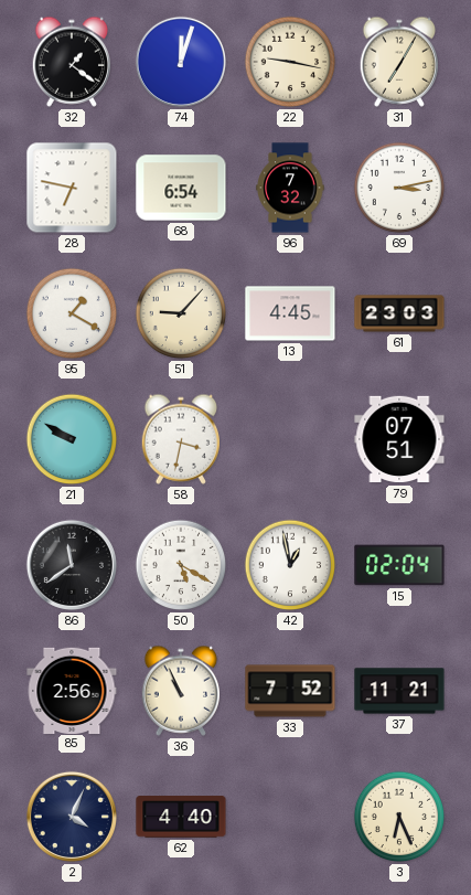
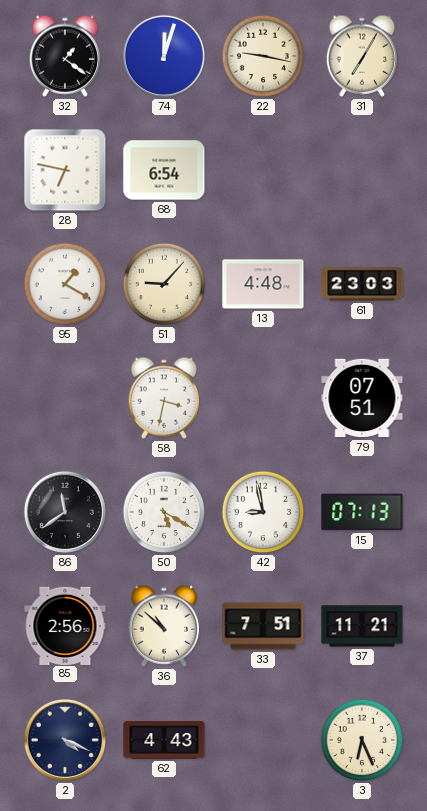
96: 7:32 -> none (290, 188)
69: 3:13 -> none (399, 188)
13: 4:45 -> 4:48 (263, 284)
21: 9:50 -> none (72, 439)
42: 12:58 -> 8:58 (263, 512)
15: 02:04 -> 07:13 (362, 512)
36: 10:56 -> 10:52 (164, 626)
33: 7:52 -> 7:51 (263, 626)
2: 4:04 -> 4:19 (65, 740)
62: 4:40 -> 4:43 (164, 740)
